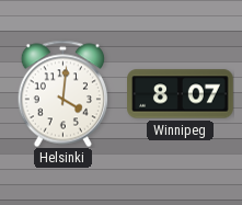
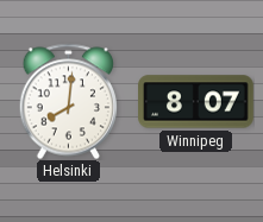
Helsinki: 4:01 -> 8:01 (68, 101)
